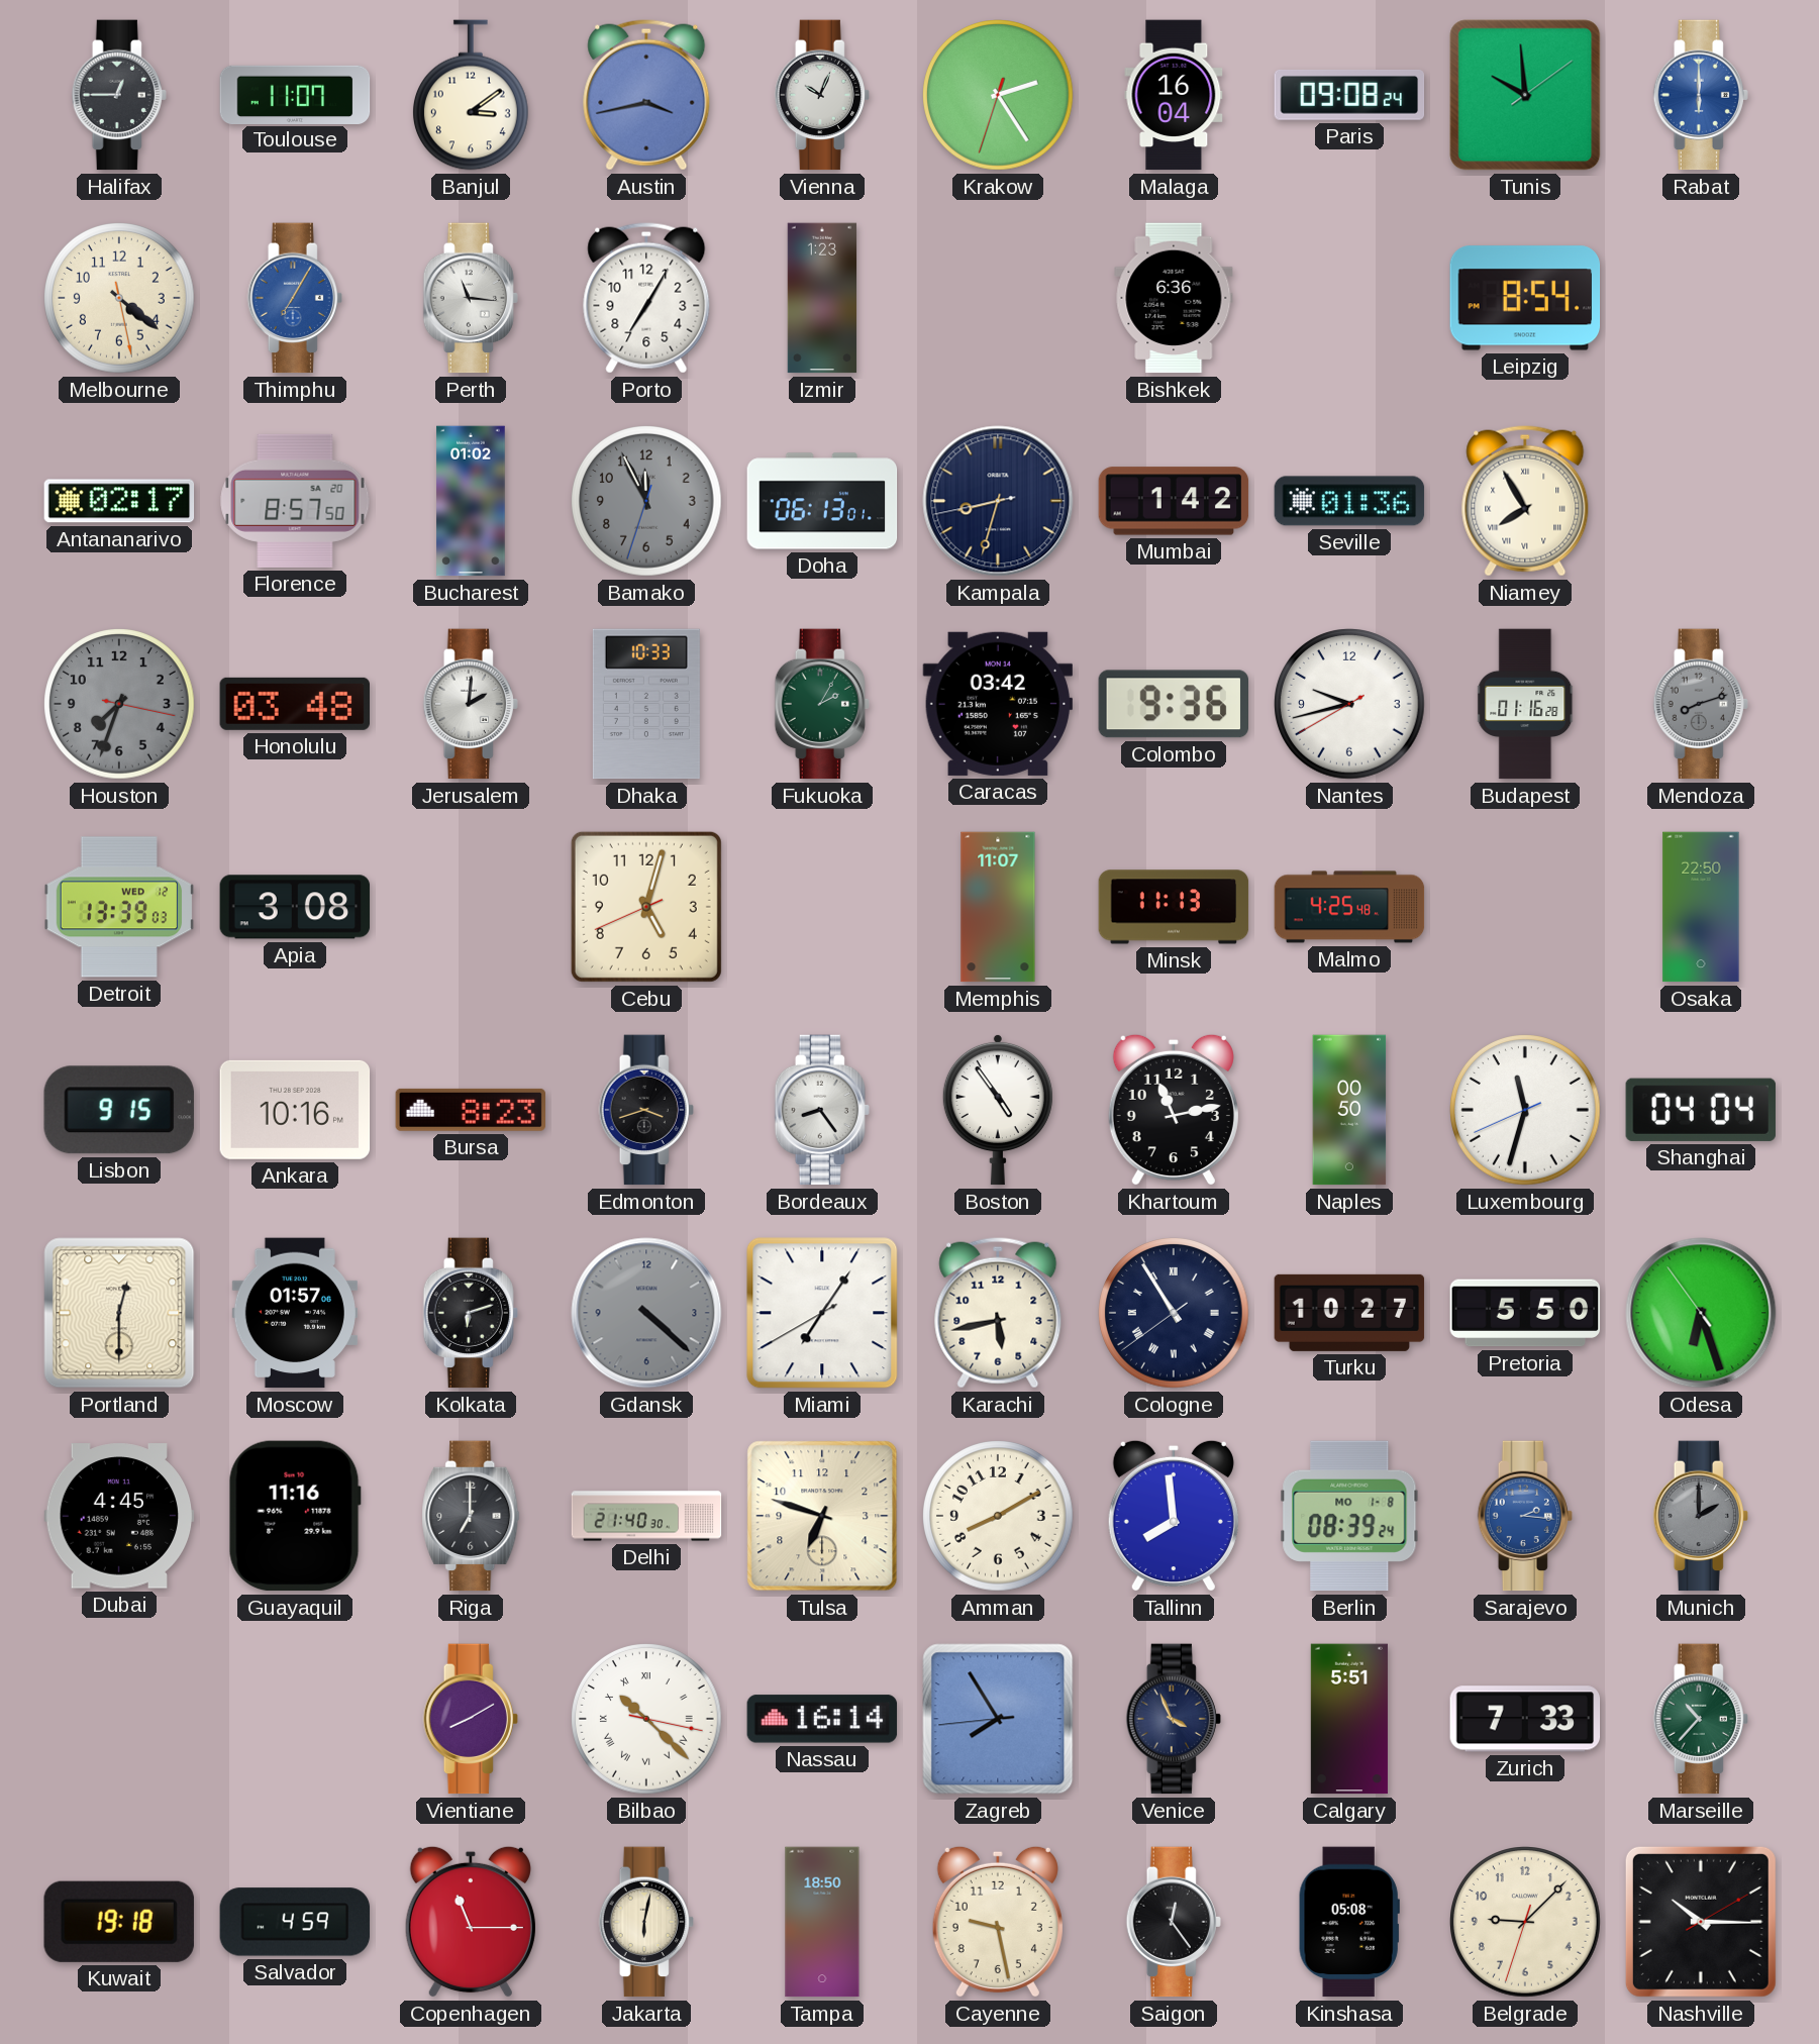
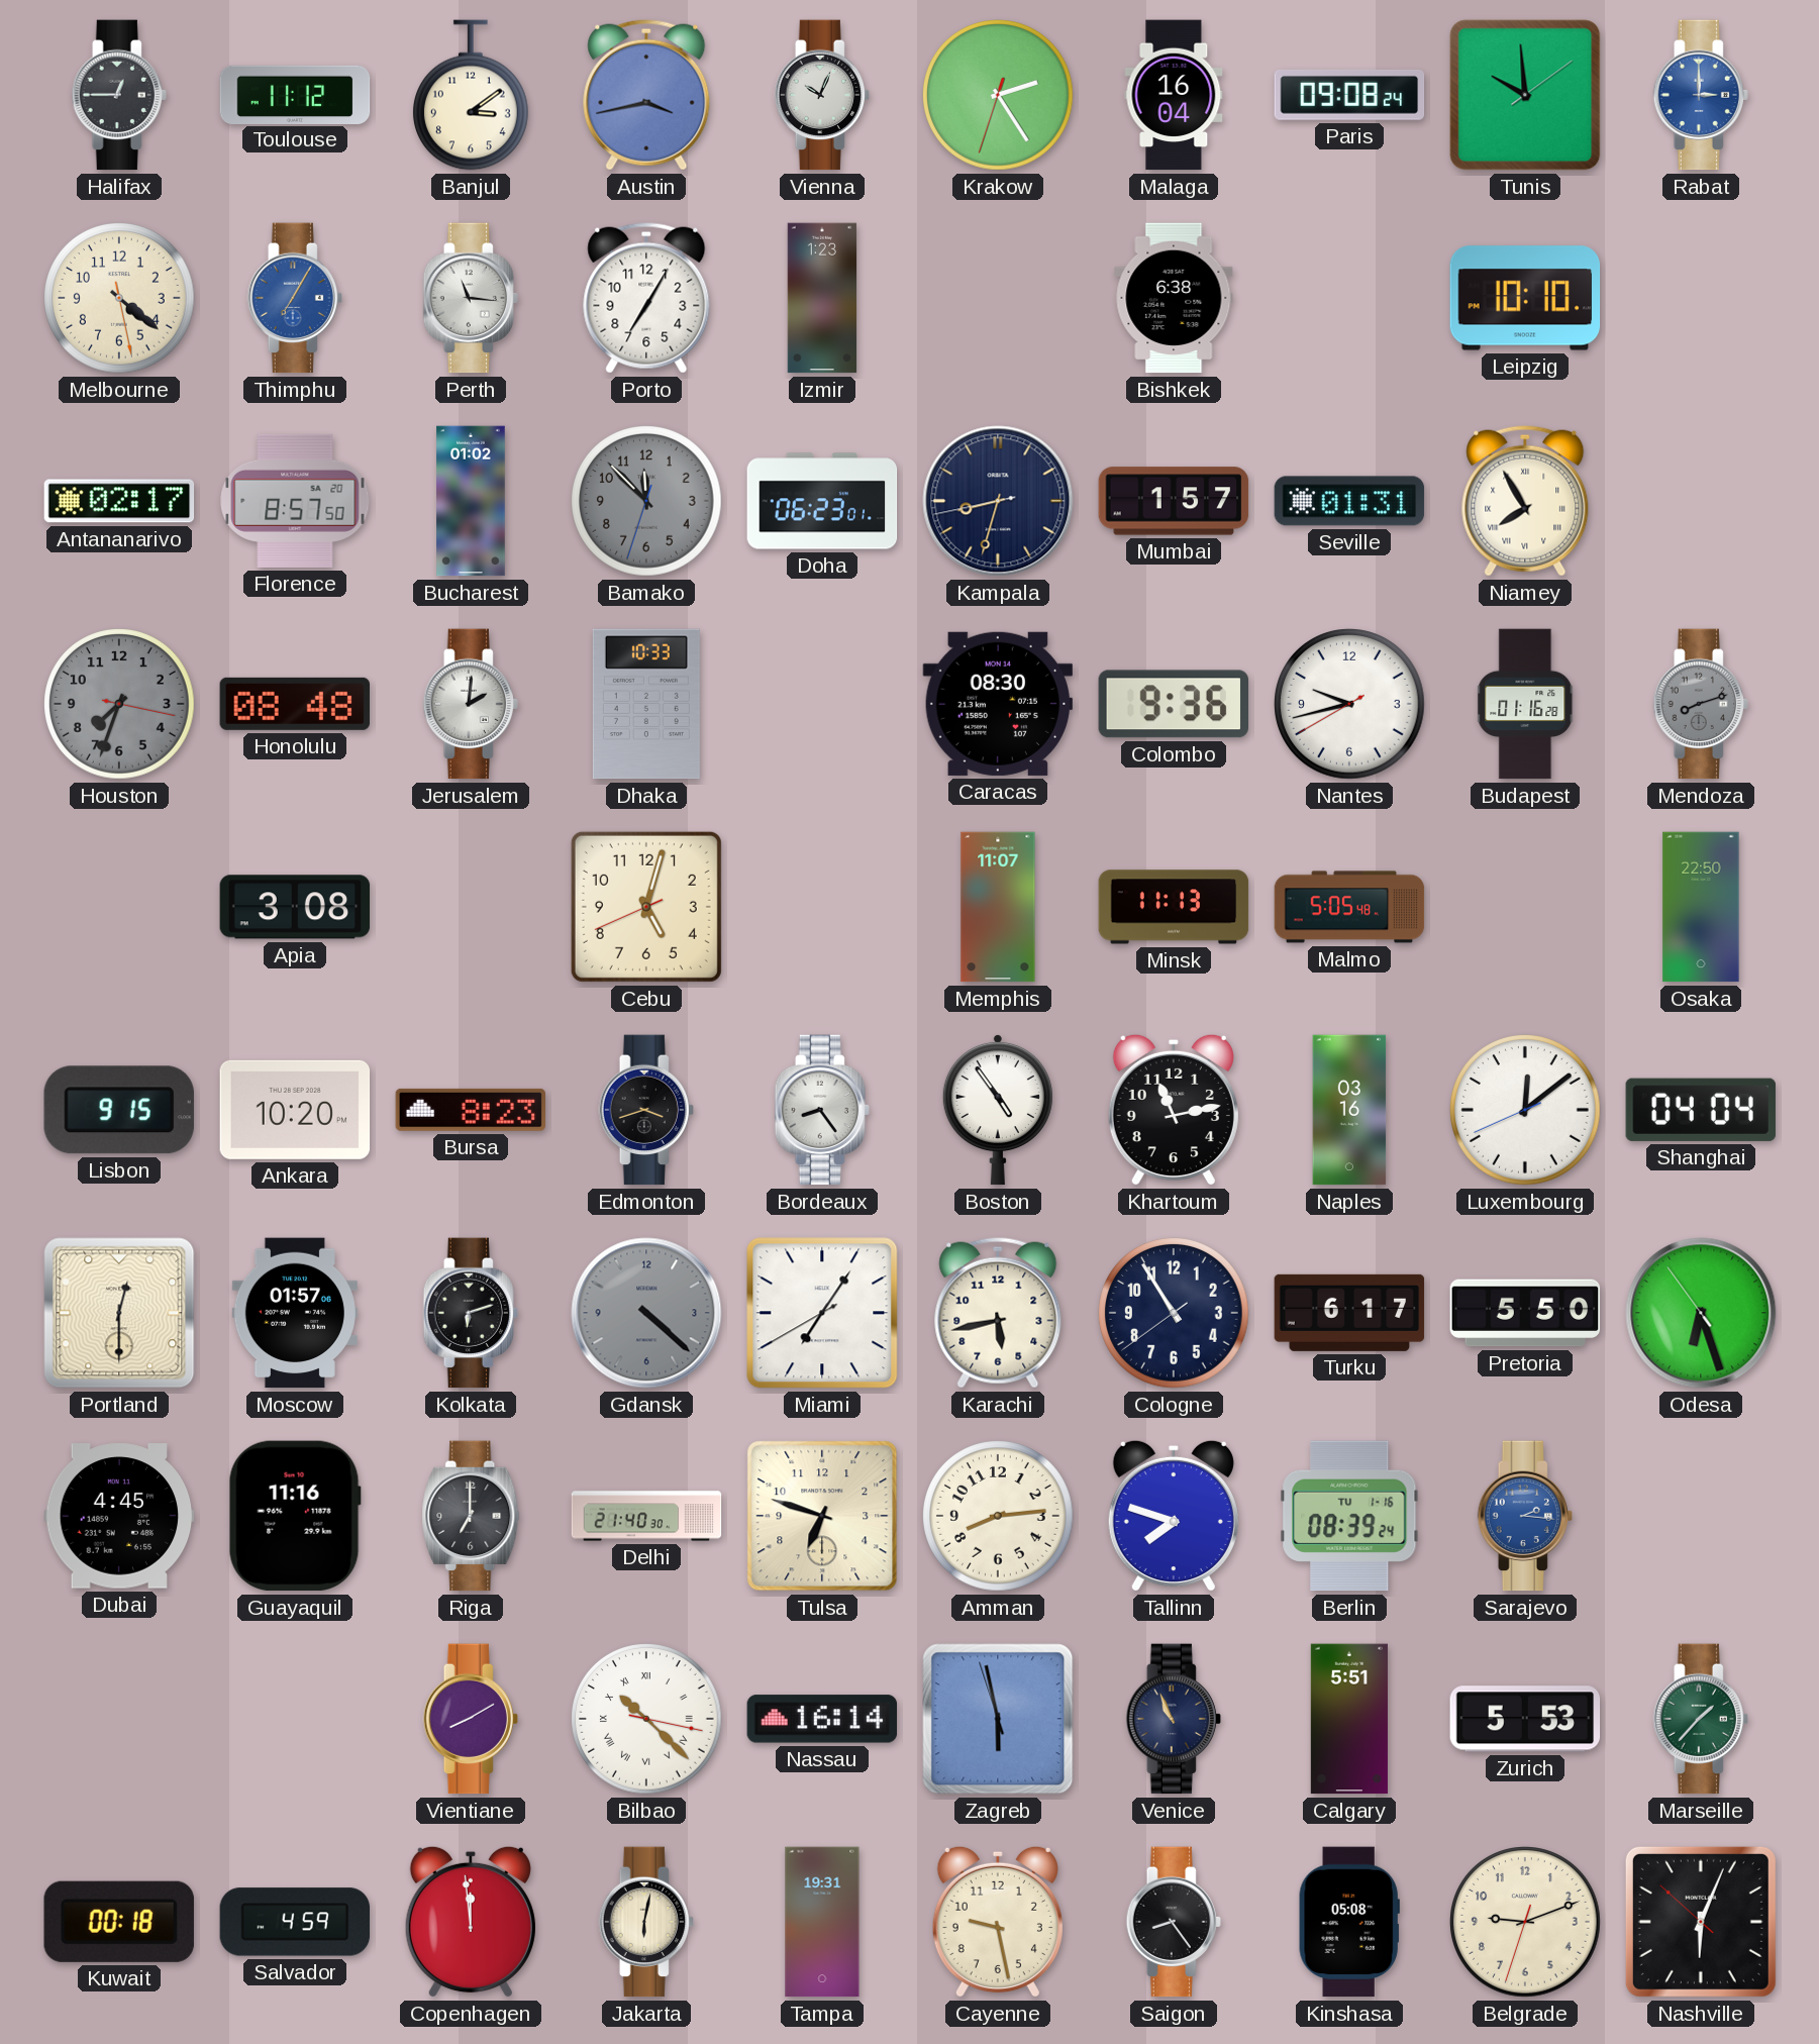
Toulouse: 11:07 -> 11:12 (295, 94)
Rabat: 6:00 -> 3:00 (1701, 95)
Bishkek: 6:36 -> 6:38 (1174, 298)
Leipzig: 8:54 -> 10:10 (1525, 298)
Bamako: 11:55 -> 11:52 (646, 501)
Doha: 06:13 -> 06:23 (822, 501)
Mumbai: 1:42 -> 1:57 (1174, 501)
Seville: 01:36 -> 01:31 (1349, 501)
Honolulu: 03:48 -> 08:48 (294, 704)
Fukuoka: 2:05 -> none (822, 704)
Caracas: 03:42 -> 08:30 (997, 704)
Detroit: 13:39 -> none (119, 907)
Malmo: 4:25 -> 5:05 (1349, 907)
Ankara: 10:16 -> 10:20 (295, 1110)
Naples: 00:50 -> 03:16 (1349, 1110)
Luxembourg: 11:32 -> 12:08 (1525, 1110)
Cologne numerals: Roman -> Arabic (1174, 1313)
Turku: 10:27 -> 6:17 (1349, 1313)
Amman: 8:10 -> 8:14 (998, 1516)
Tallinn: 7:59 -> 7:48 (1174, 1516)
Berlin date: MO 1-8 -> TU 1-16 (1349, 1516)
Munich: 2:00 -> none (1701, 1516)
Zagreb: 7:54 -> 5:57 (998, 1719)
Venice: 3:56 -> 10:56 (1174, 1719)
Zurich: 7:33 -> 5:53 (1525, 1719)
Marseille: 10:37 -> 1:37 (1701, 1719)
Kuwait: 19:18 -> 00:18 (119, 1922)
Copenhagen: 11:15 -> 11:59 (471, 1922)
Tampa: 18:50 -> 19:31 (822, 1922)
Saigon: 12:24 -> 8:24 (1174, 1922)
Belgrade: 9:07 -> 9:11 (1525, 1922)
Nashville: 10:15 -> 6:03 (1701, 1922)
